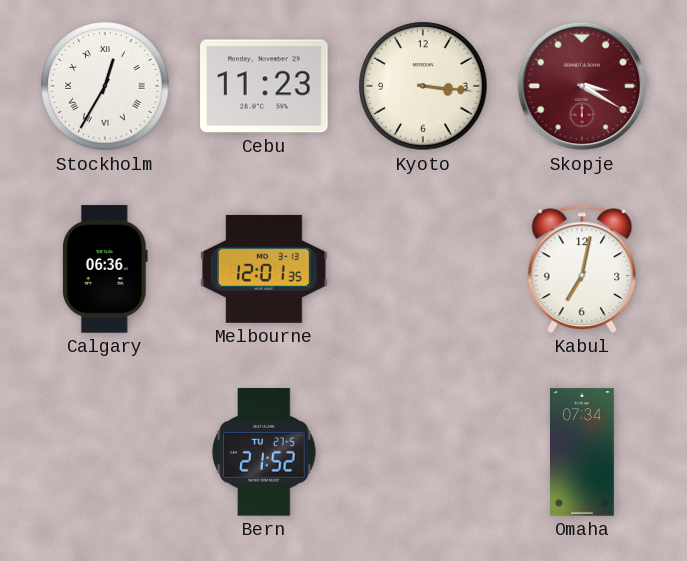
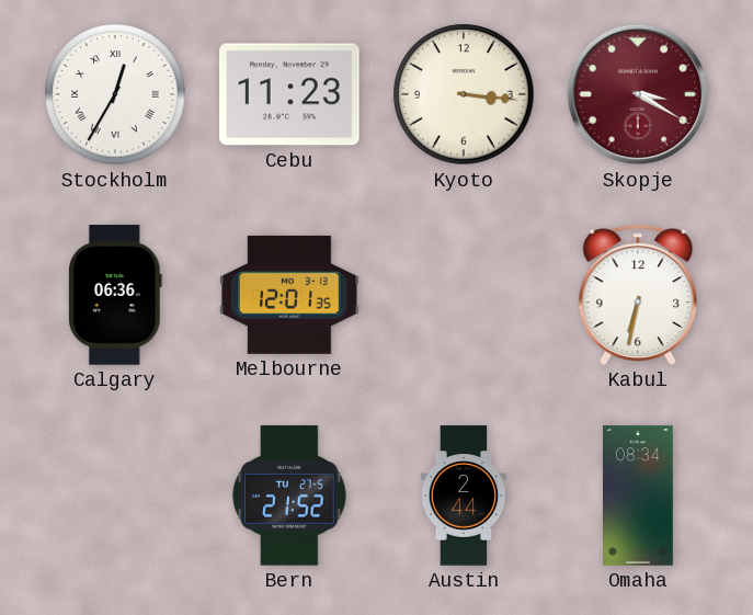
Kabul: 7:02 -> 6:32 (638, 295)
Austin: none -> 2:44 (464, 496)
Omaha: 07:34 -> 08:34 (639, 496)
